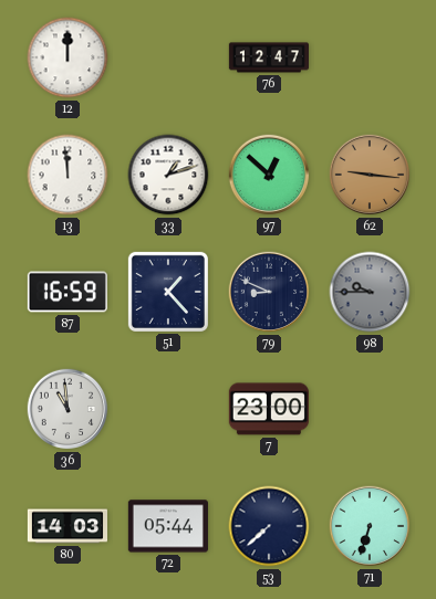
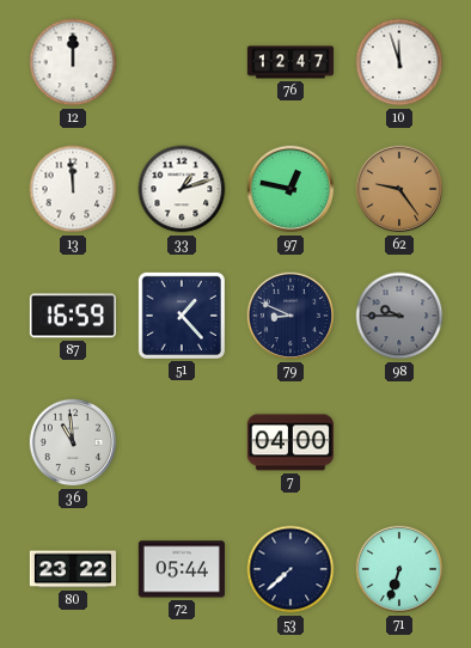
10: none -> 11:57 (399, 62)
97: 12:52 -> 12:47 (290, 189)
62: 9:16 -> 9:24 (399, 189)
7: 23:00 -> 04:00 (290, 442)
80: 14:03 -> 23:22 (72, 569)
